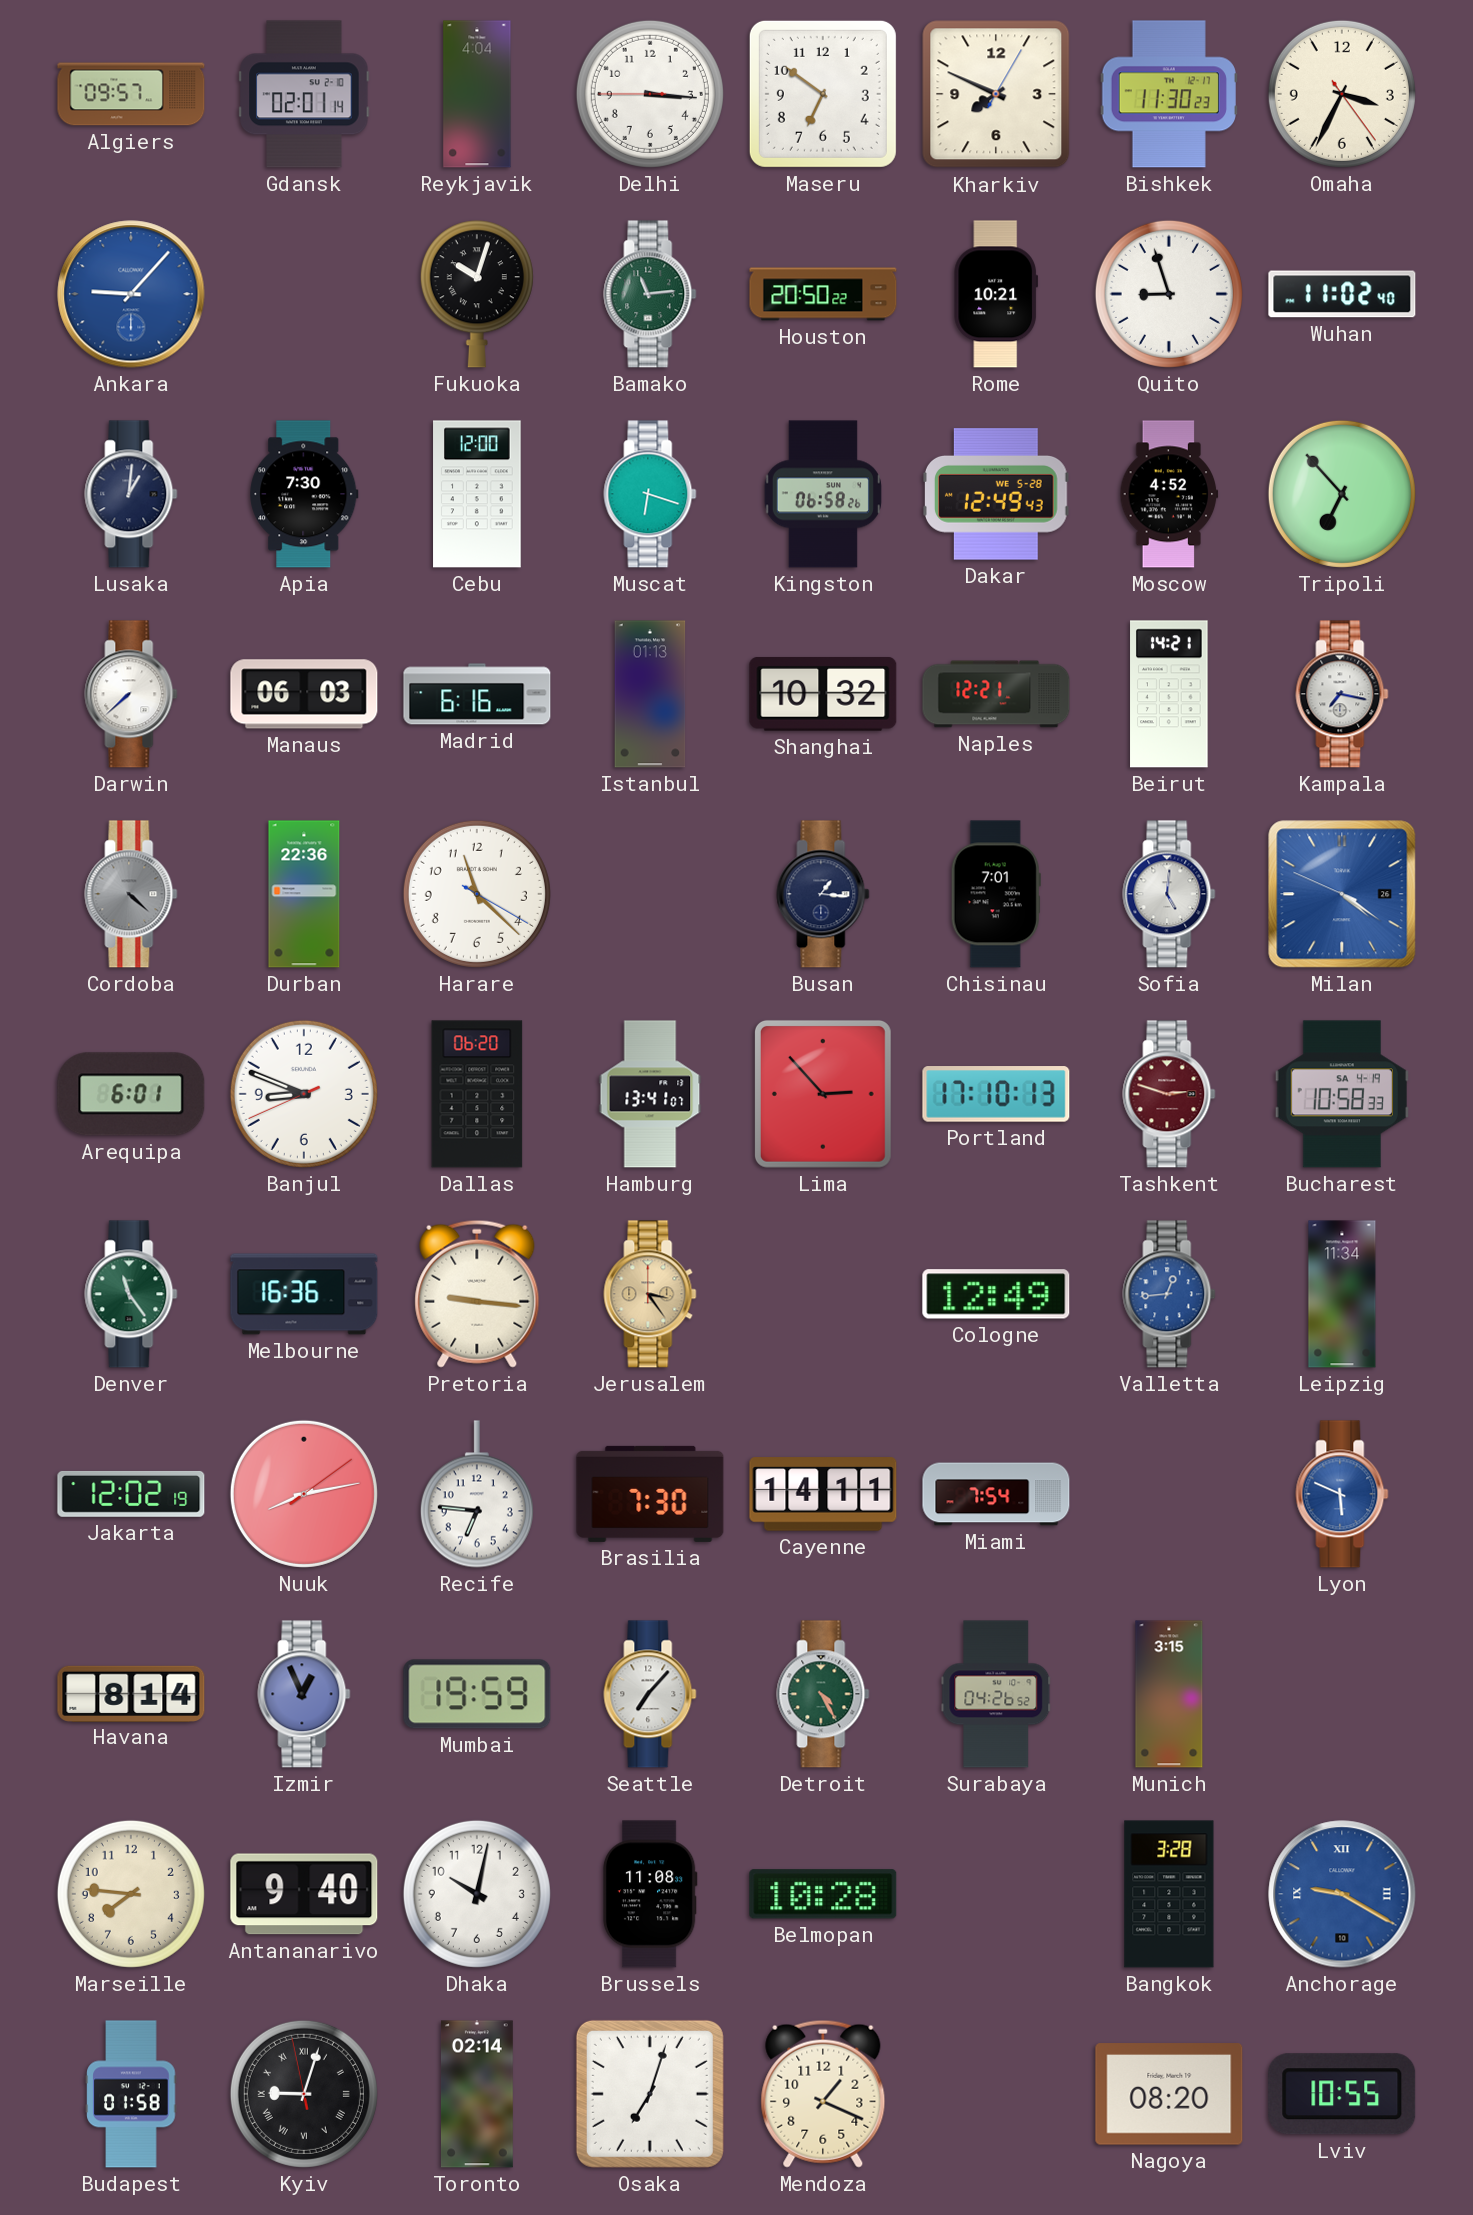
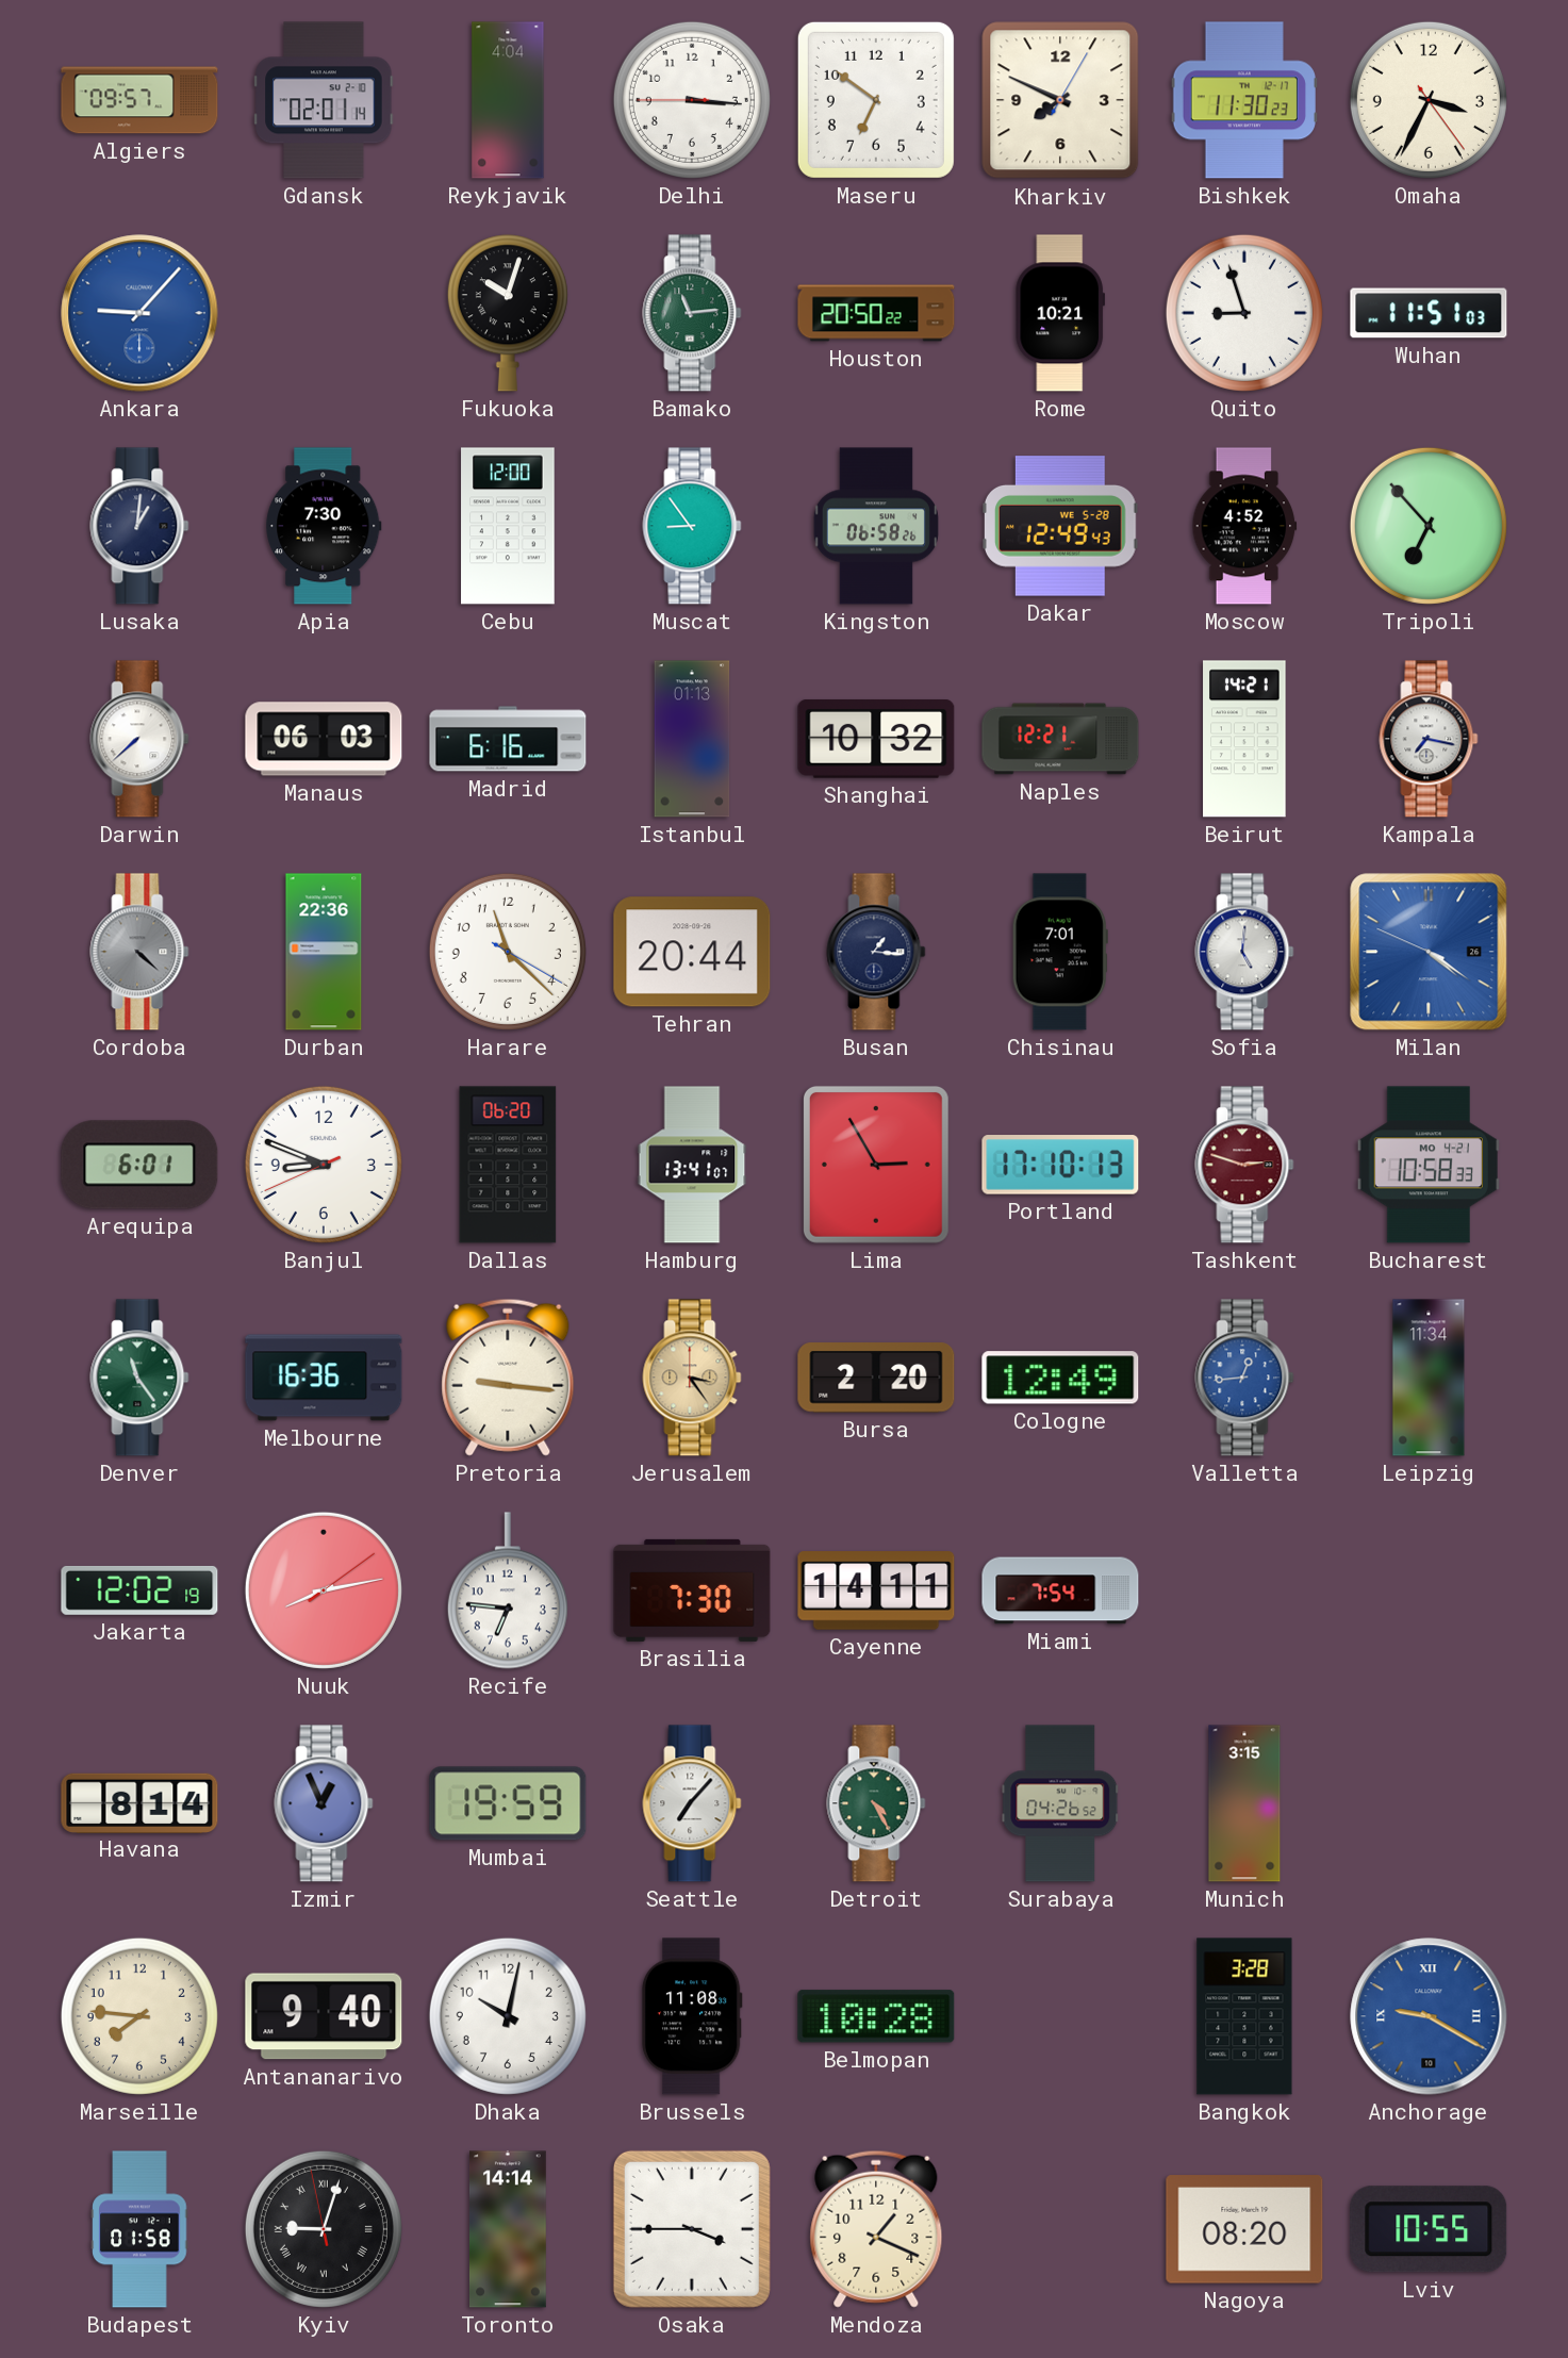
Wuhan: 11:02 -> 11:51 (1429, 313)
Muscat: 6:18 -> 8:54 (692, 526)
Tehran: none -> 20:44 (692, 952)
Lima: 2:53 -> 2:55 (876, 1165)
Bucharest date: SA 4-19 -> MO 4-21 (1429, 1165)
Bursa: none -> 2:20 (876, 1378)
Lyon: 5:49 -> none (1342, 1494)
Toronto: 02:14 -> 14:14 (508, 2229)
Osaka: 7:03 -> 3:45 (692, 2229)
